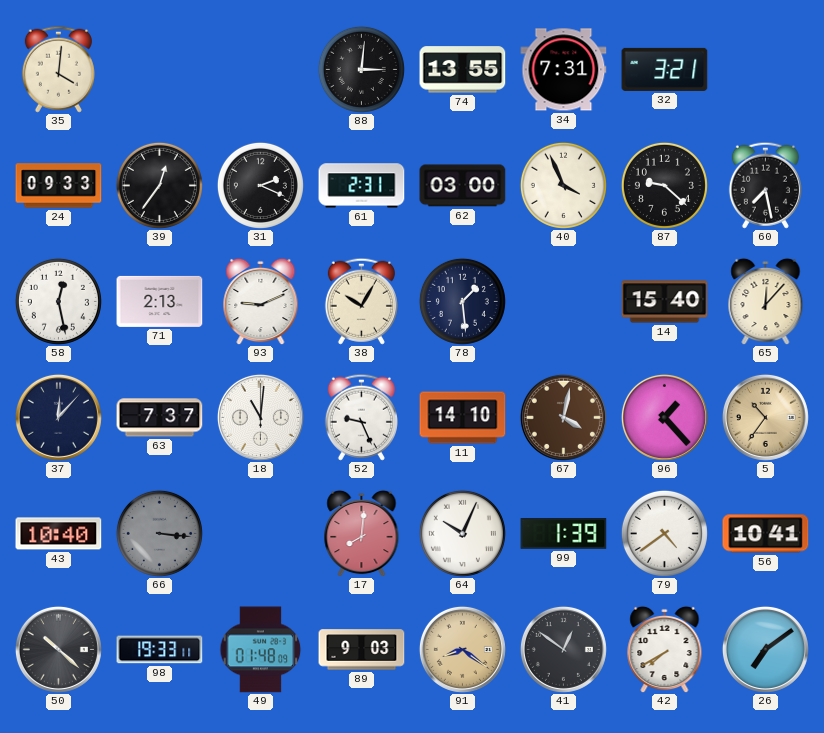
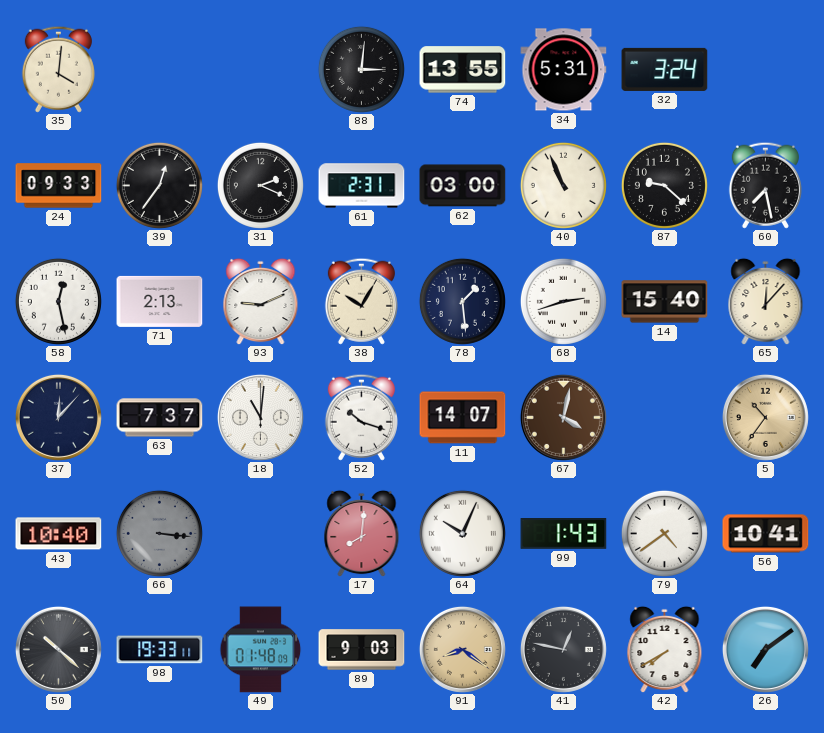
34: 7:31 -> 5:31 (564, 70)
32: 3:21 -> 3:24 (665, 69)
40: 3:56 -> 10:56 (563, 185)
68: none -> 2:42 (563, 301)
52: 9:26 -> 10:18 (361, 417)
11: 14:10 -> 14:07 (463, 418)
96: 1:23 -> none (664, 417)
99: 1:39 -> 1:43 (564, 534)
41: 12:51 -> 12:47 (563, 649)
